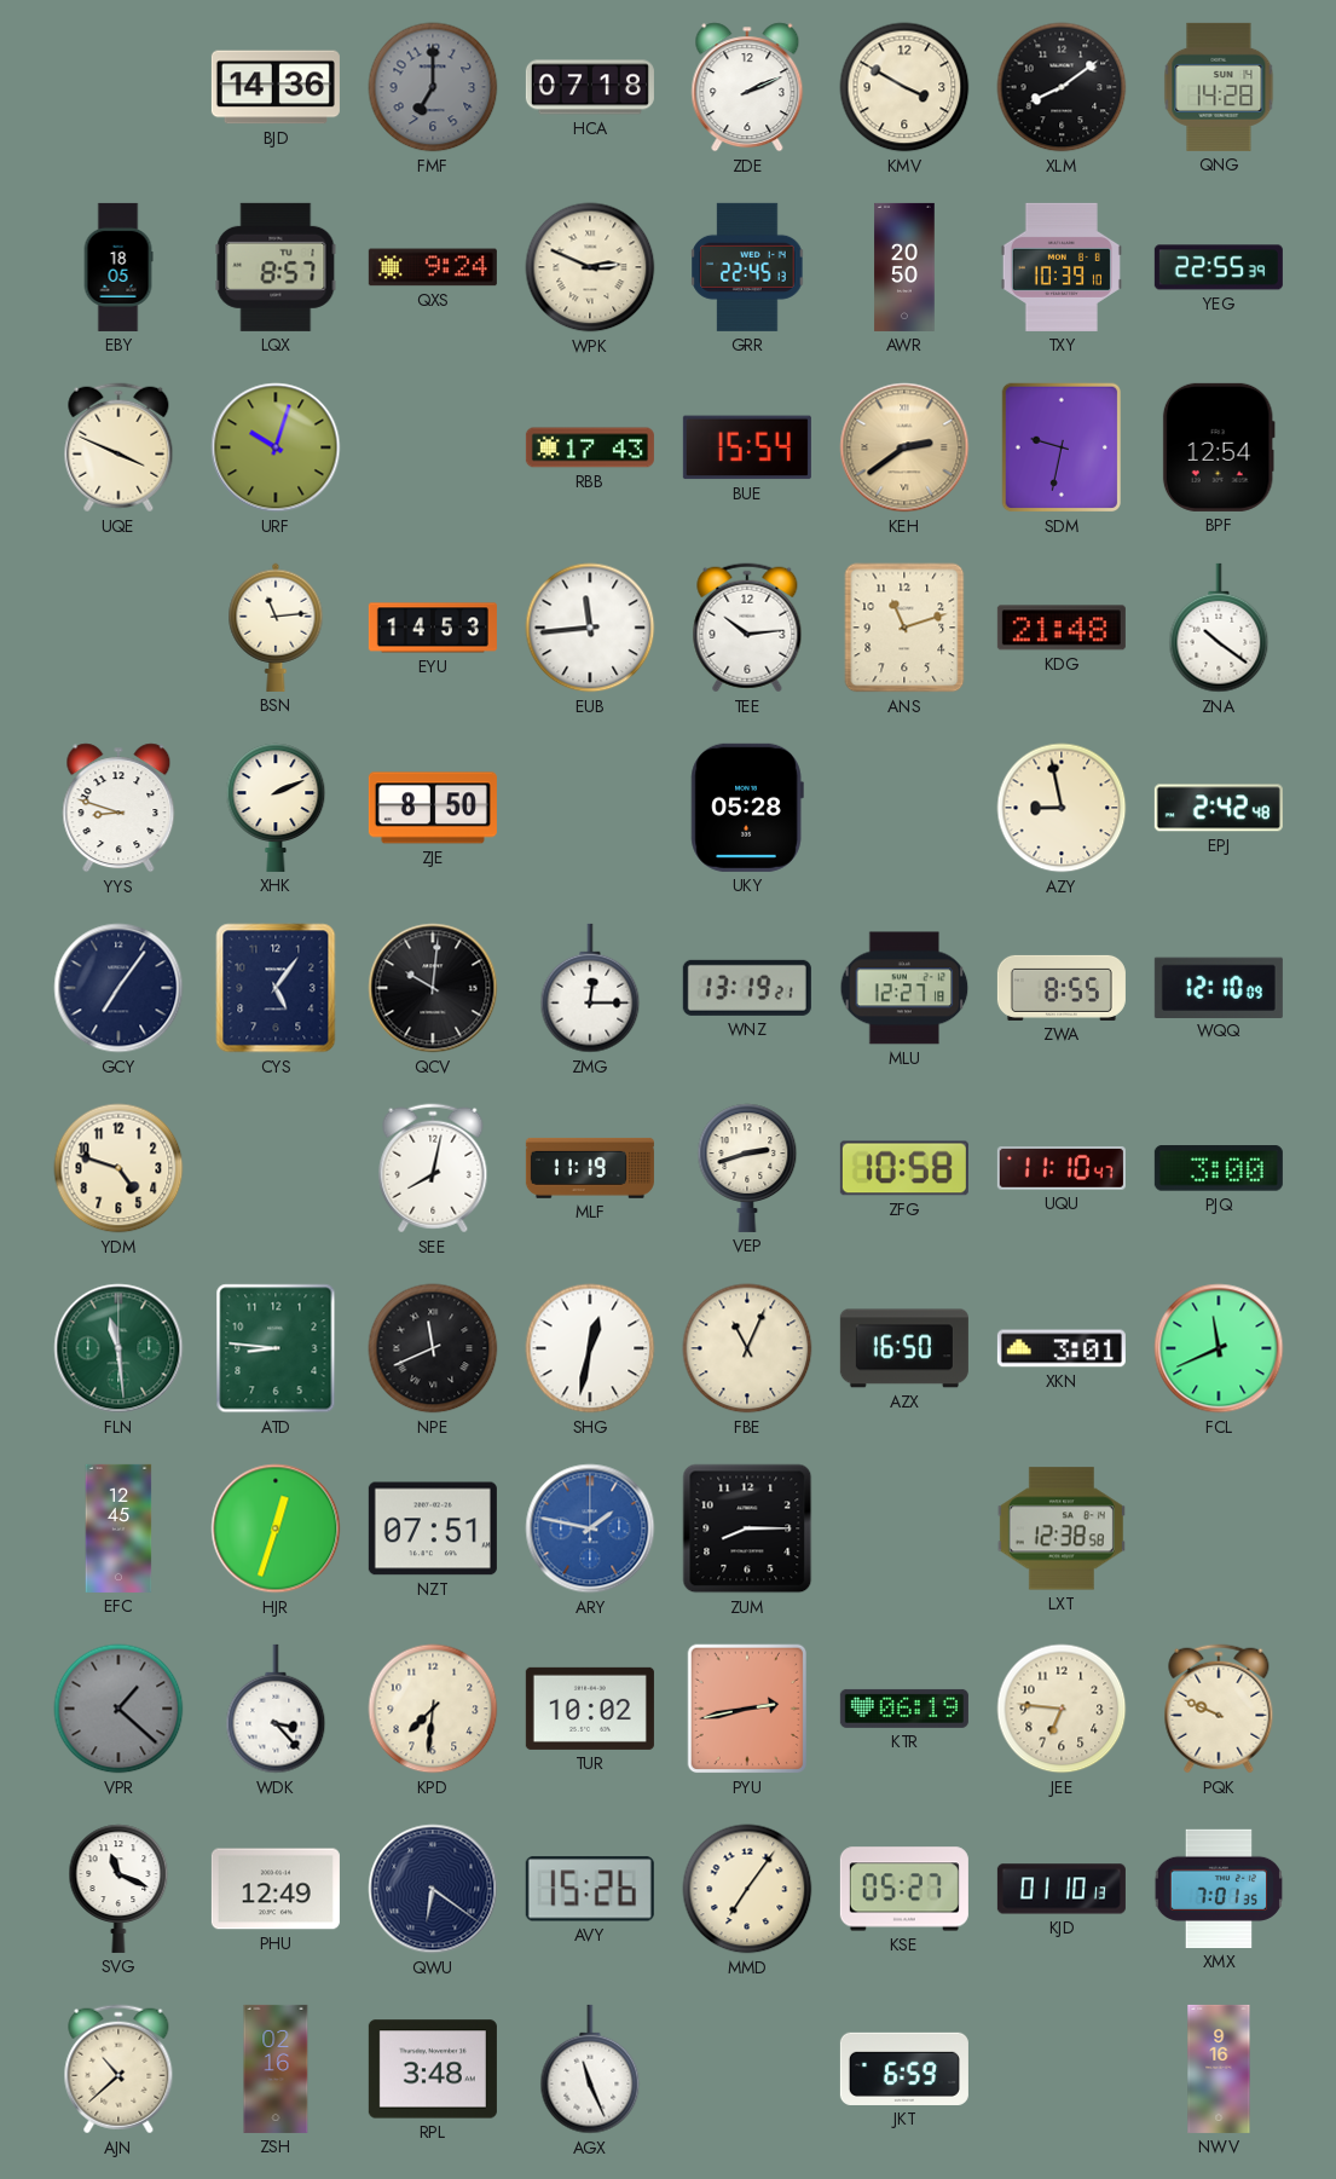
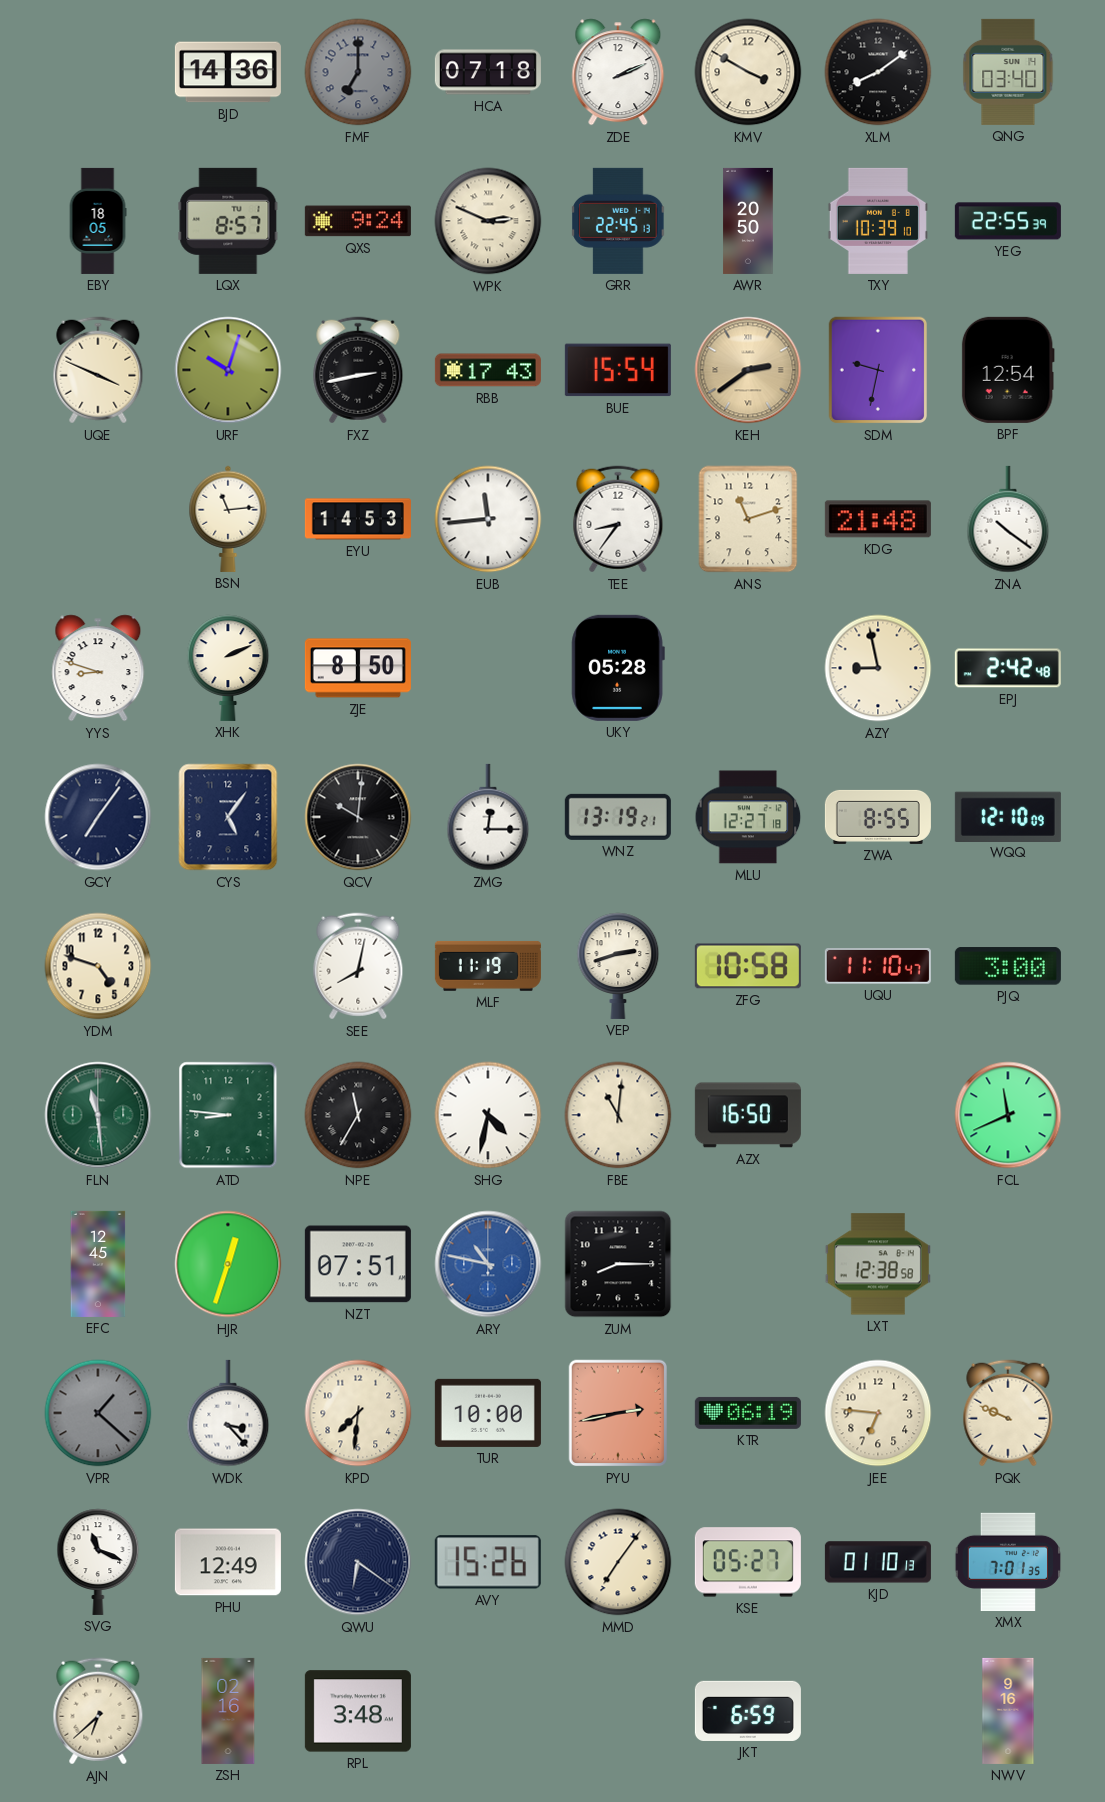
QNG: 14:28 -> 03:40 (1008, 72)
FXZ: none -> 2:43 (358, 370)
TEE: 10:14 -> 8:36 (618, 519)
NPE: 11:41 -> 11:35 (358, 1115)
SHG: 12:32 -> 4:32 (488, 1115)
FBE: 11:04 -> 11:01 (618, 1115)
XKN: 3:01 -> none (1062, 1348)
ARY: 1:47 -> 10:47 (488, 1264)
TUR: 10:02 -> 10:00 (488, 1413)
AJN: 10:38 -> 6:38 (98, 1711)
AGX: 11:26 -> none (590, 2069)
